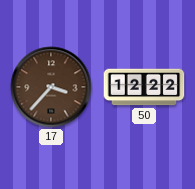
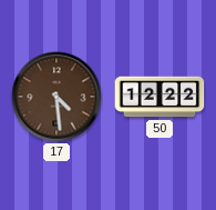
17: 3:37 -> 4:29 (56, 97)
